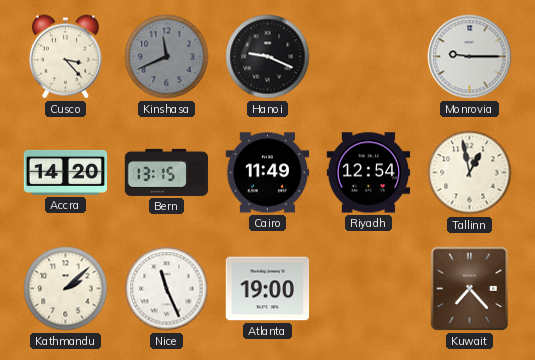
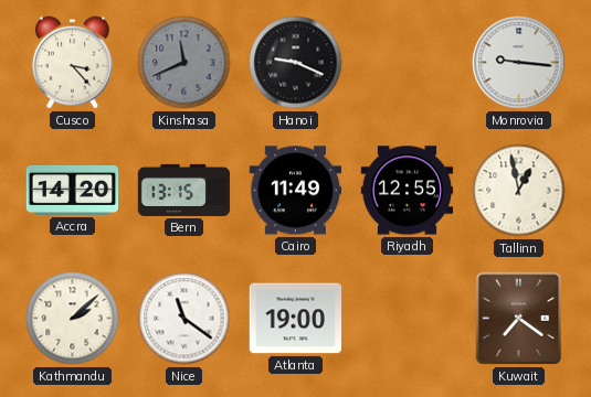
Monrovia: 9:15 -> 9:16 (519, 63)
Riyadh: 12:54 -> 12:55 (408, 191)
Nice: 11:26 -> 11:21 (184, 319)
Kuwait: 7:23 -> 7:21 (519, 319)
